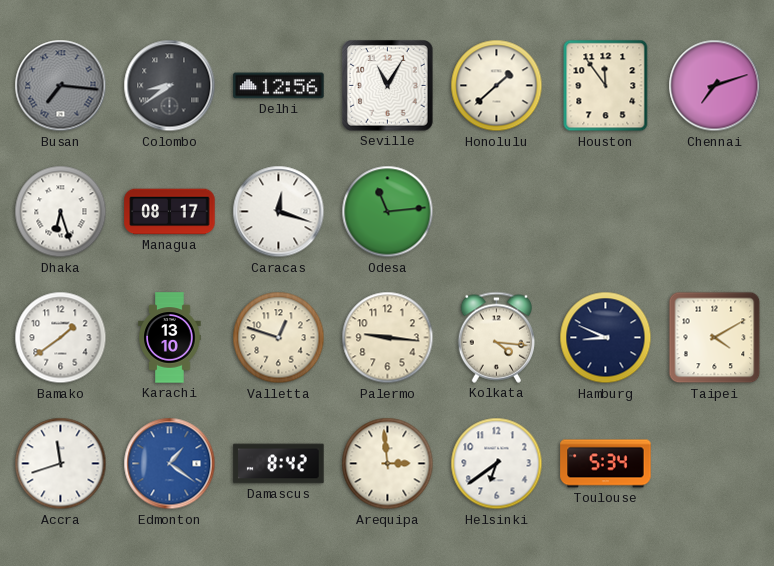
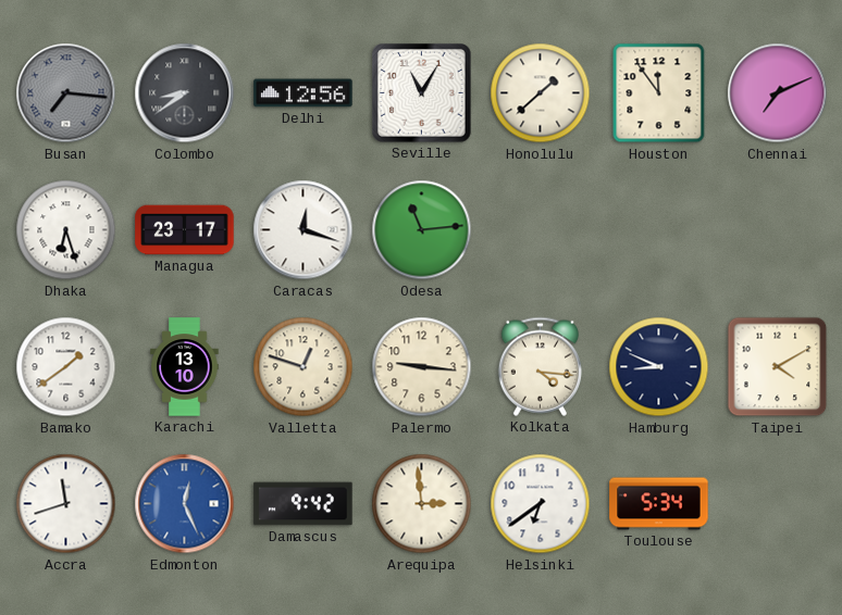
Chennai: 7:12 -> 7:11 (778, 93)
Managua: 08:17 -> 23:17 (185, 230)
Edmonton: 1:21 -> 12:26 (185, 504)
Damascus: 8:42 -> 9:42 (304, 504)
